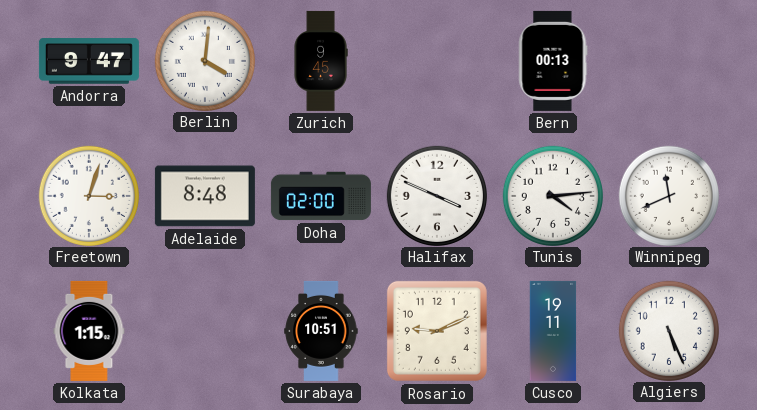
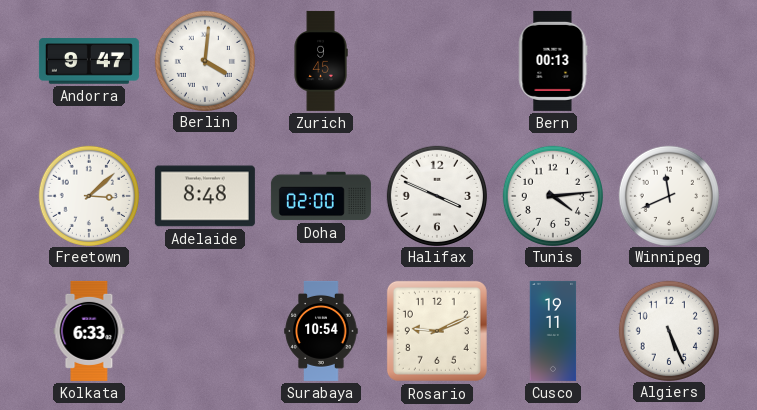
Freetown: 3:03 -> 3:08 (88, 195)
Kolkata: 1:15 -> 6:33 (89, 331)
Surabaya: 10:51 -> 10:54 (321, 331)
